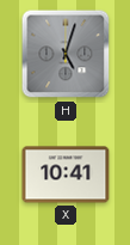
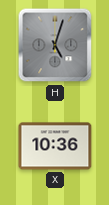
X: 10:41 -> 10:36 (55, 146)
